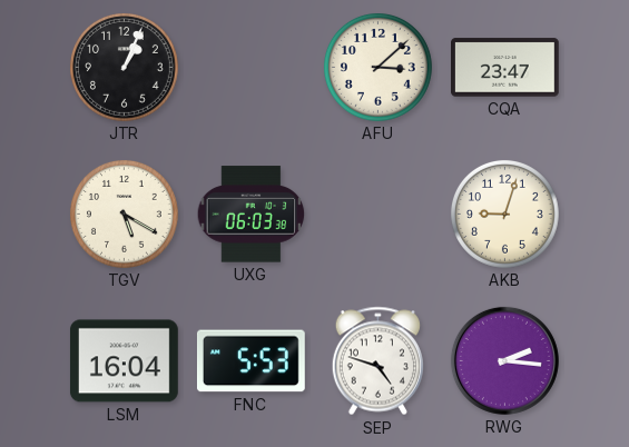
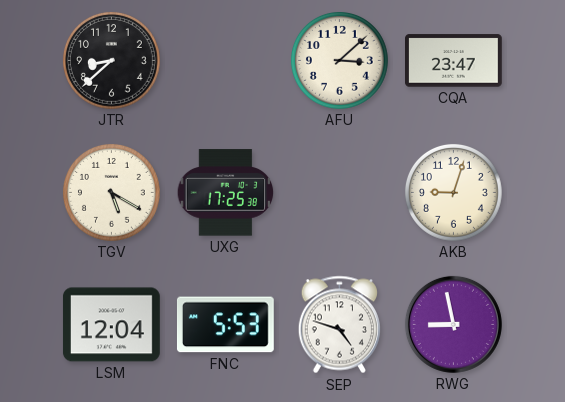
JTR: 1:04 -> 8:38 (111, 60)
UXG: 06:03 -> 17:25 (226, 193)
LSM: 16:04 -> 12:04 (111, 325)
RWG: 2:16 -> 8:58 (453, 324)
